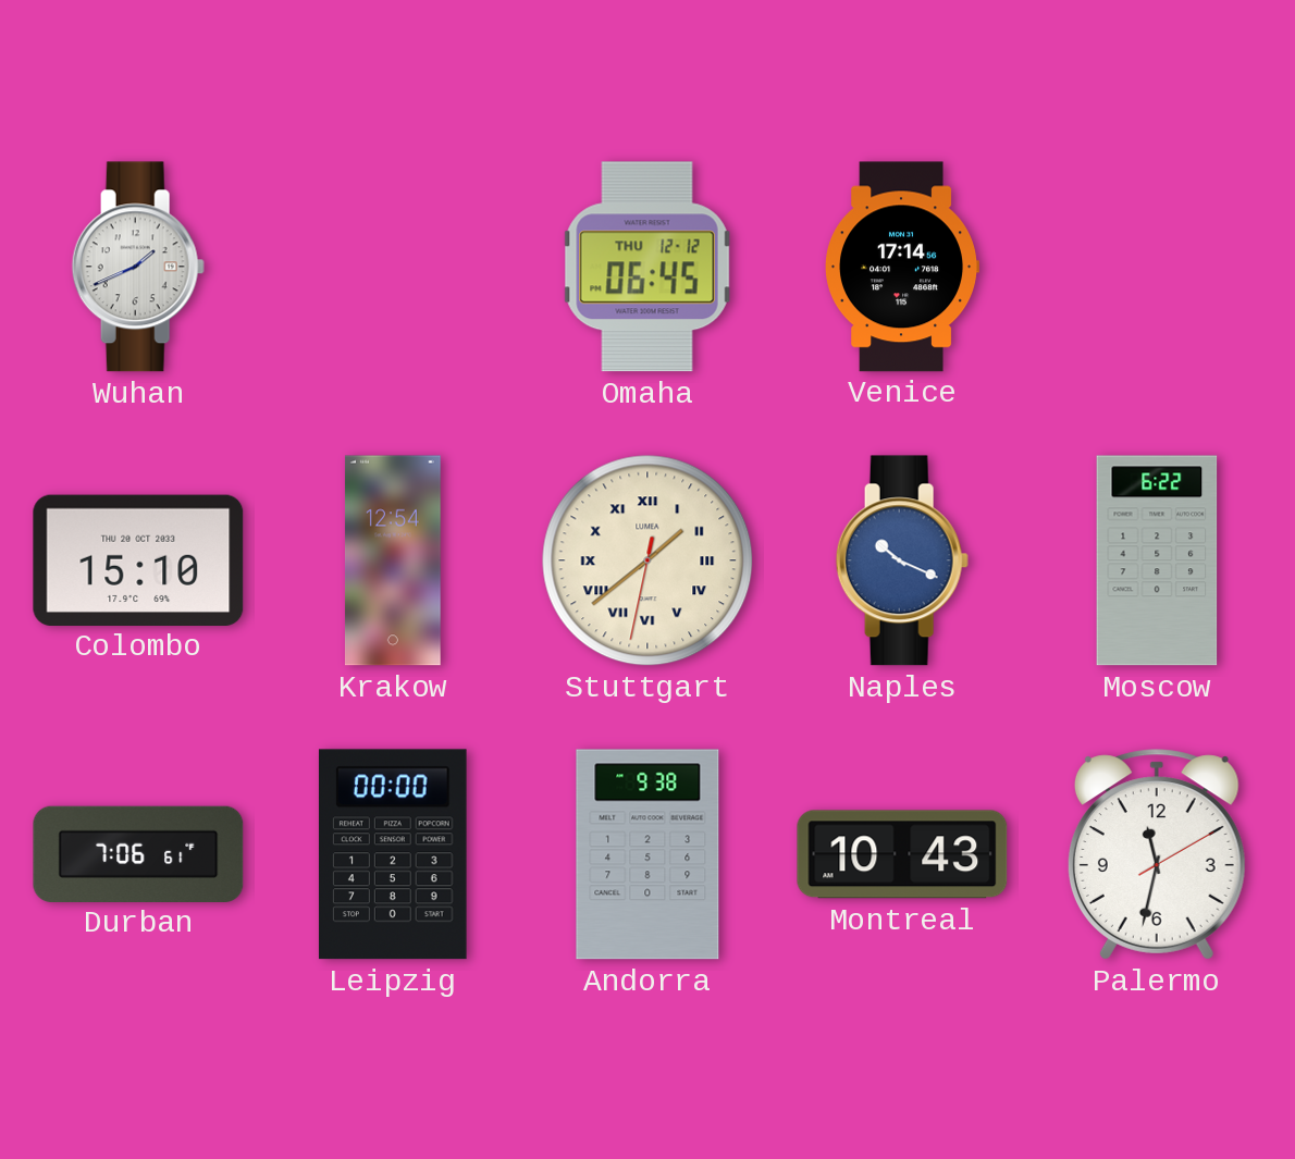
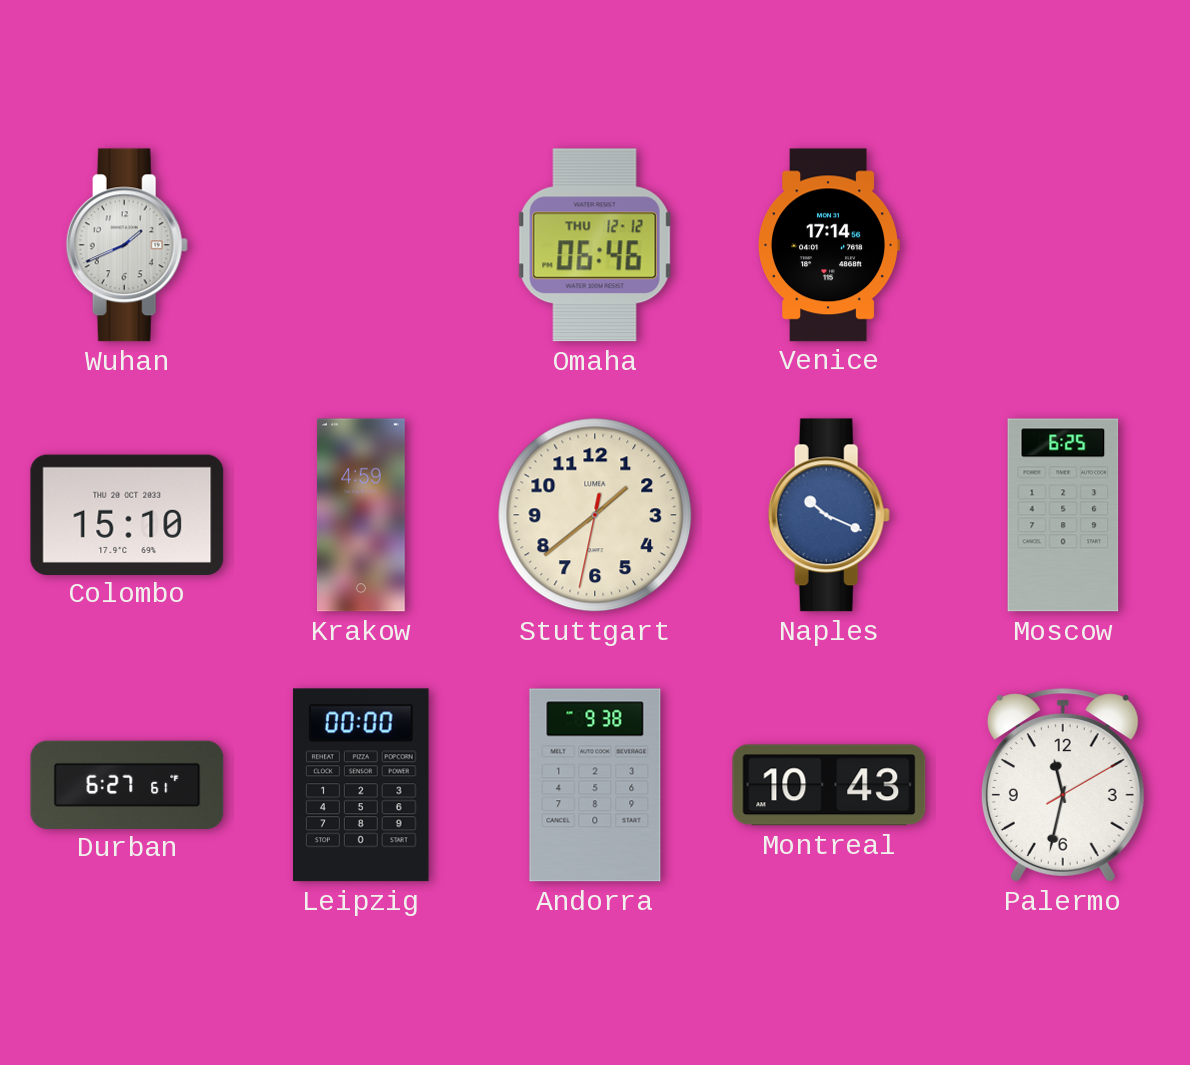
Omaha: 06:45 -> 06:46 (595, 245)
Krakow: 12:54 -> 4:59 (361, 515)
Stuttgart numerals: Roman -> Arabic (595, 515)
Moscow: 6:22 -> 6:25 (1063, 515)
Durban: 7:06 -> 6:27 (127, 784)
